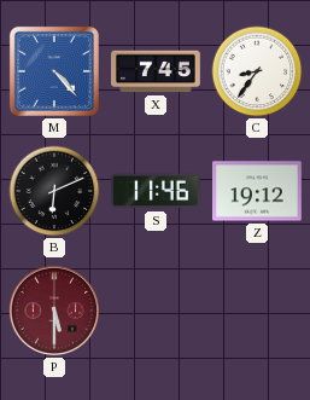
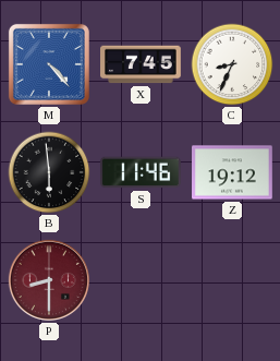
C: 8:36 -> 8:34 (232, 64)
B: 6:11 -> 5:59 (49, 172)
P: 5:30 -> 8:30 (49, 280)
